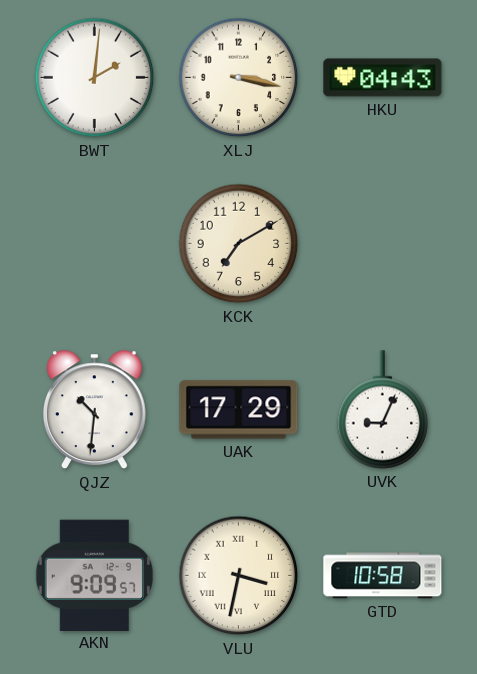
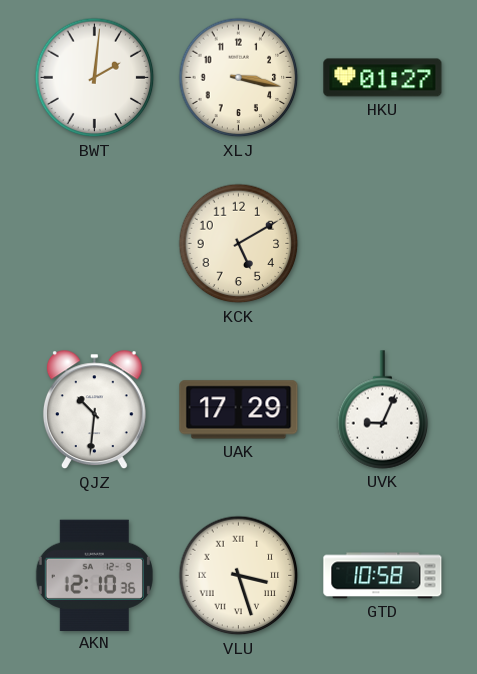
HKU: 04:43 -> 01:27 (383, 78)
KCK: 7:10 -> 5:10 (239, 244)
AKN: 9:09 -> 12:10 (94, 575)
VLU: 3:32 -> 3:27 (239, 576)
